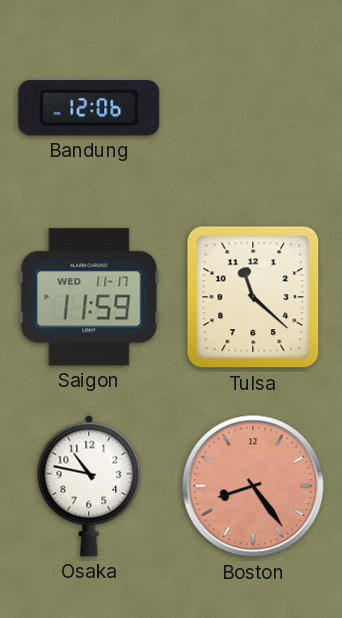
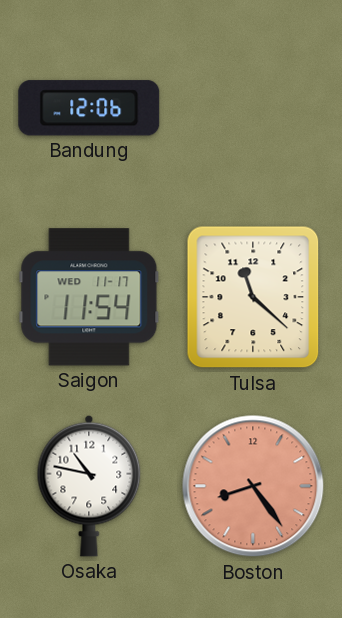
Saigon: 11:59 -> 11:54 (89, 297)
